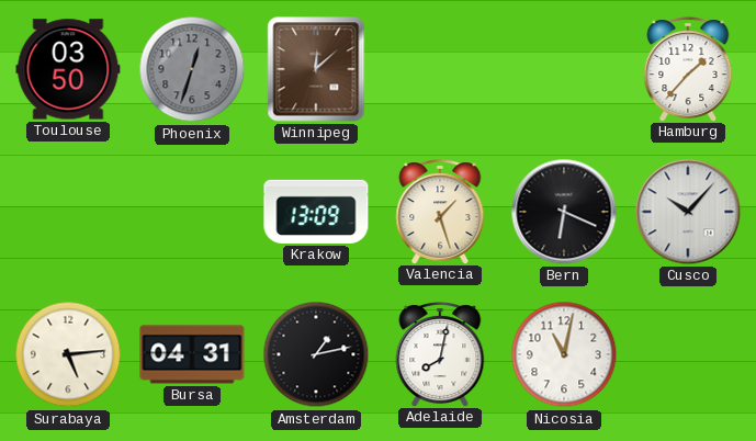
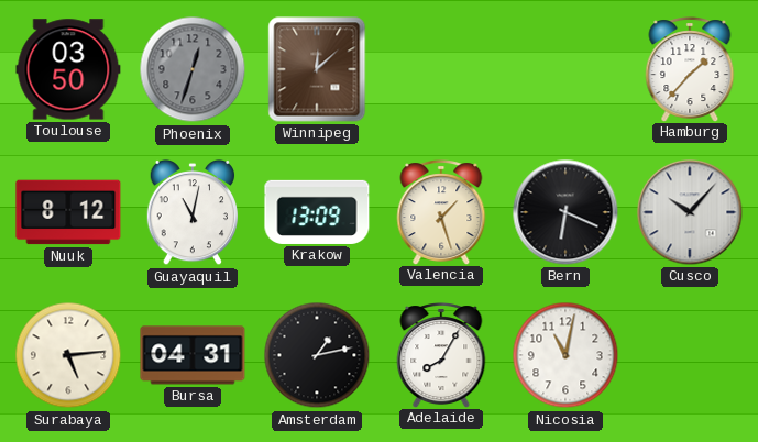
Nuuk: none -> 8:12 (68, 212)
Guayaquil: none -> 11:02 (191, 212)
Adelaide: 8:02 -> 8:05 (441, 355)
